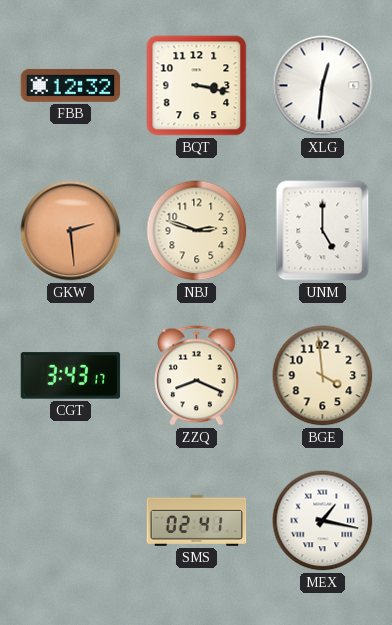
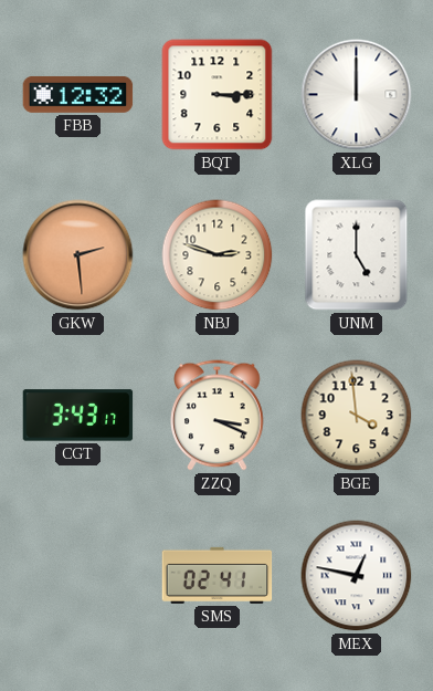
BQT: 3:17 -> 3:15 (218, 95)
XLG: 12:31 -> 12:00 (357, 95)
ZZQ: 8:19 -> 3:19 (218, 416)
MEX: 1:17 -> 12:47 (357, 576)
